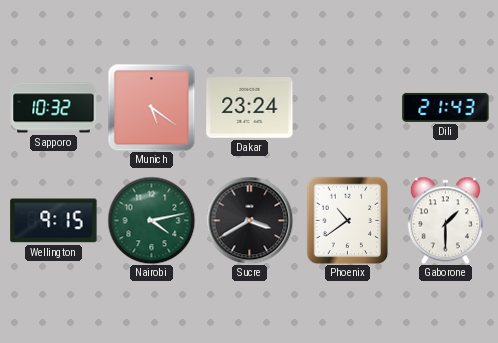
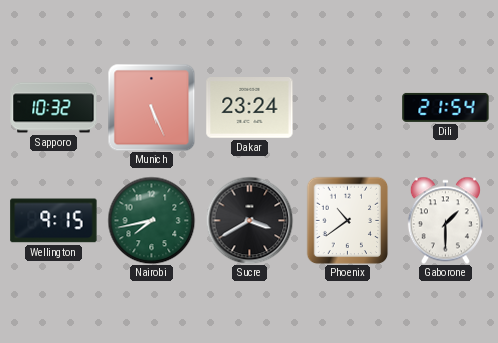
Munich: 5:21 -> 5:26 (151, 107)
Dili: 21:43 -> 21:54 (446, 107)
Nairobi: 4:13 -> 7:43 (151, 220)
